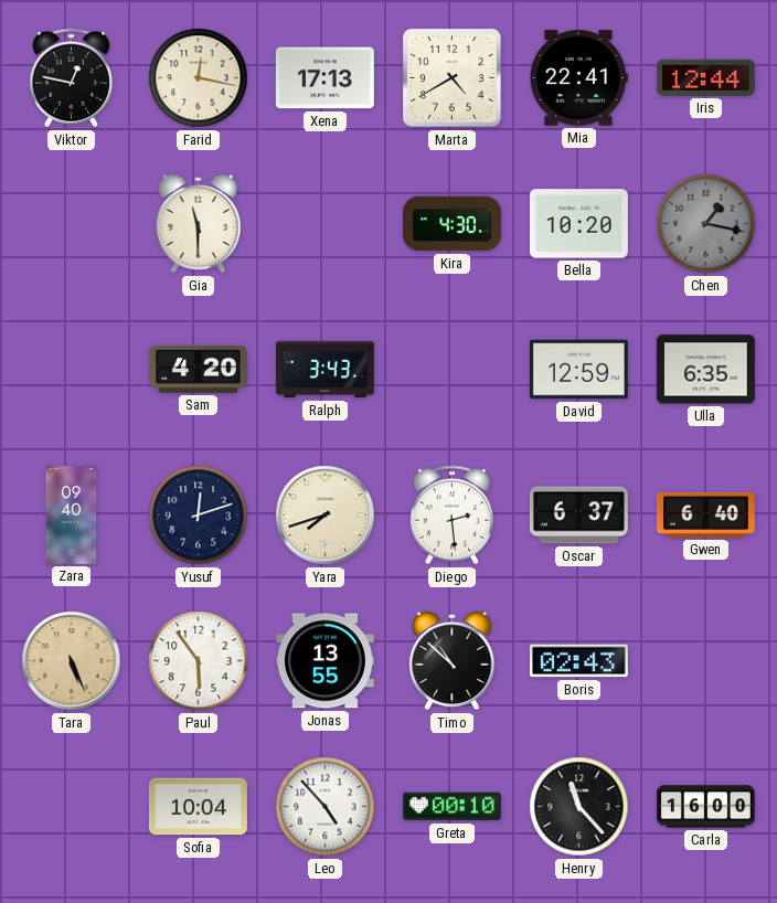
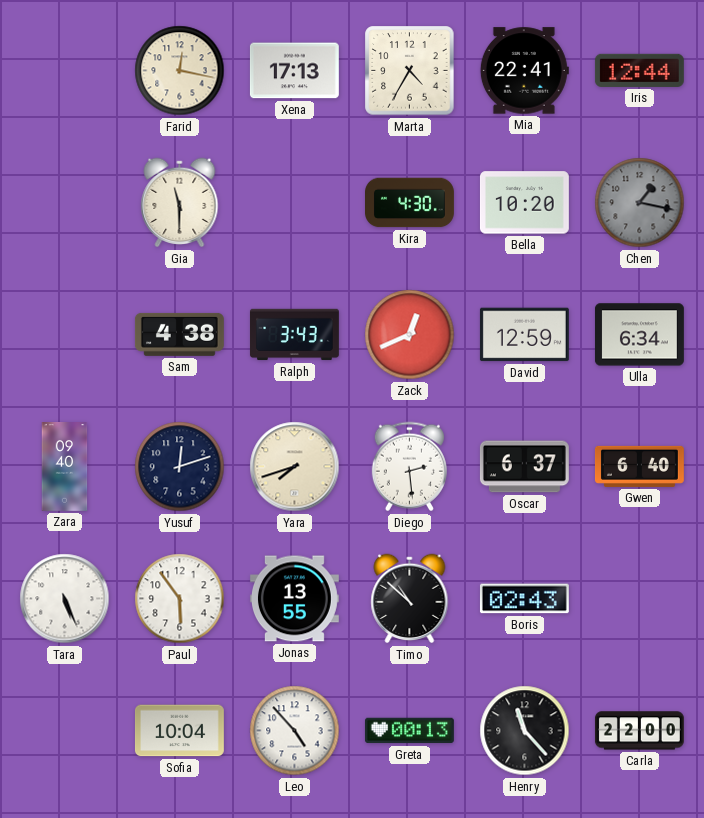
Viktor: 12:47 -> none (71, 78)
Marta: 4:40 -> 4:35 (410, 71)
Sam: 4:20 -> 4:38 (179, 334)
Zack: none -> 12:41 (410, 335)
Ulla: 6:35 -> 6:34 (639, 335)
Tara dial: champagne -> white (65, 599)
Greta: 00:10 -> 00:13 (409, 731)
Carla: 16:00 -> 22:00 (639, 731)
